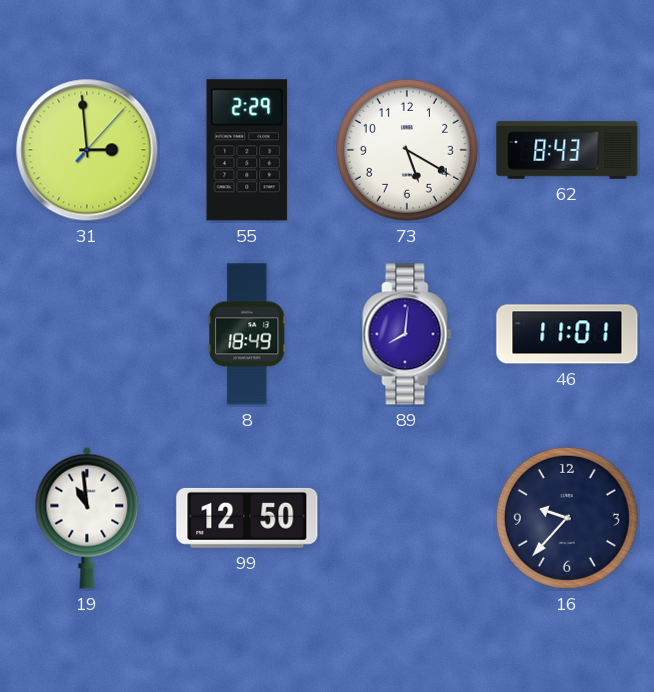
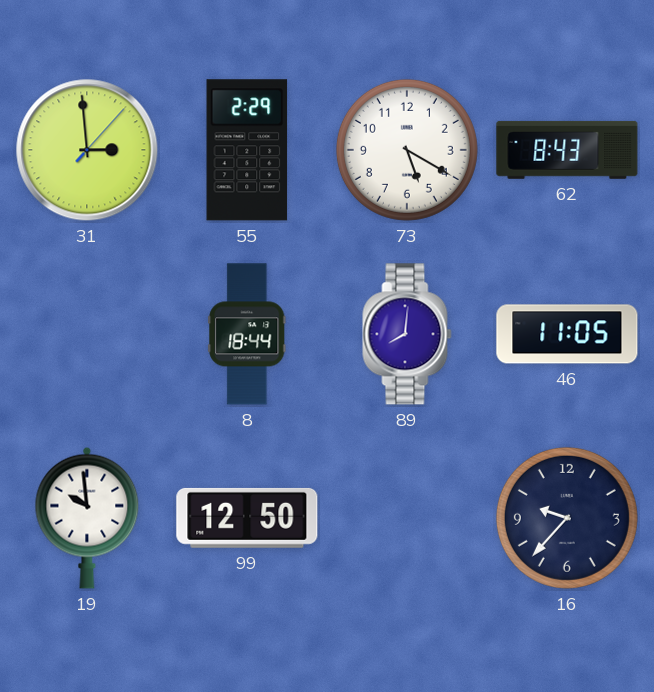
8: 18:49 -> 18:44 (247, 334)
46: 11:01 -> 11:05 (567, 334)
19: 10:59 -> 9:59 (87, 518)
